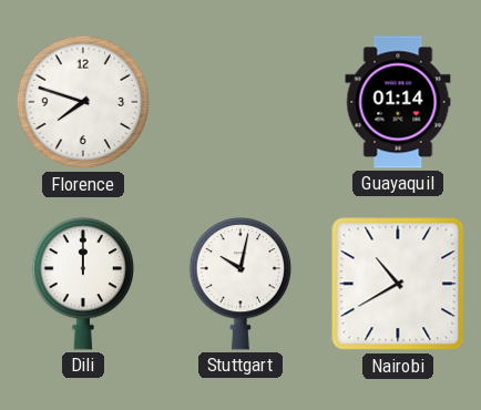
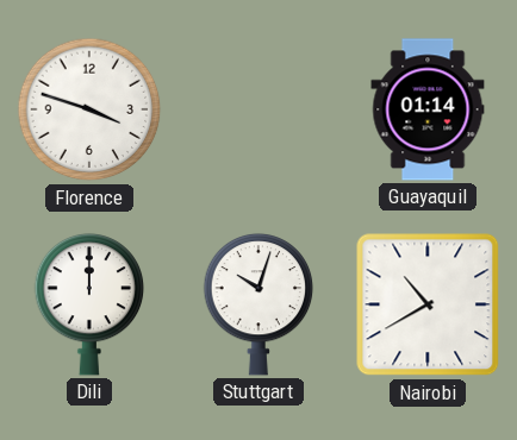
Florence: 7:48 -> 3:48 (89, 109)
Stuttgart: 10:02 -> 10:03 (258, 304)
